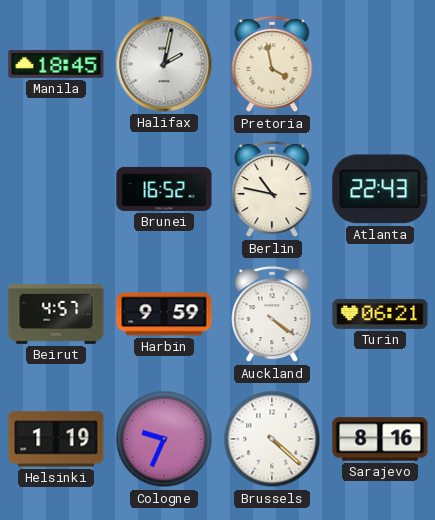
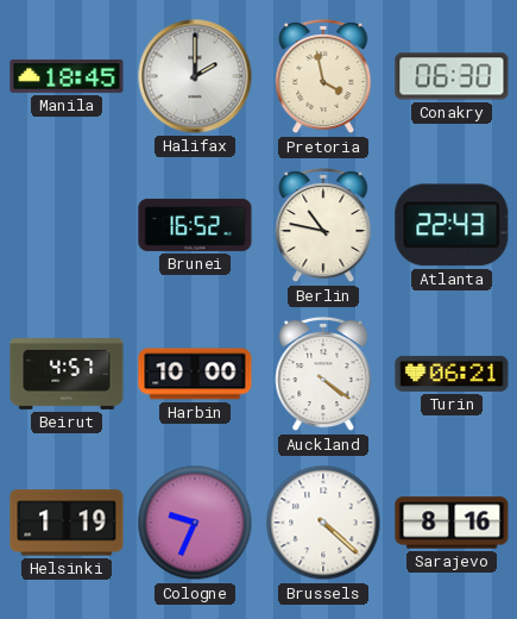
Halifax: 2:02 -> 2:00 (195, 76)
Conakry: none -> 06:30 (452, 76)
Harbin: 9:59 -> 10:00 (195, 374)
